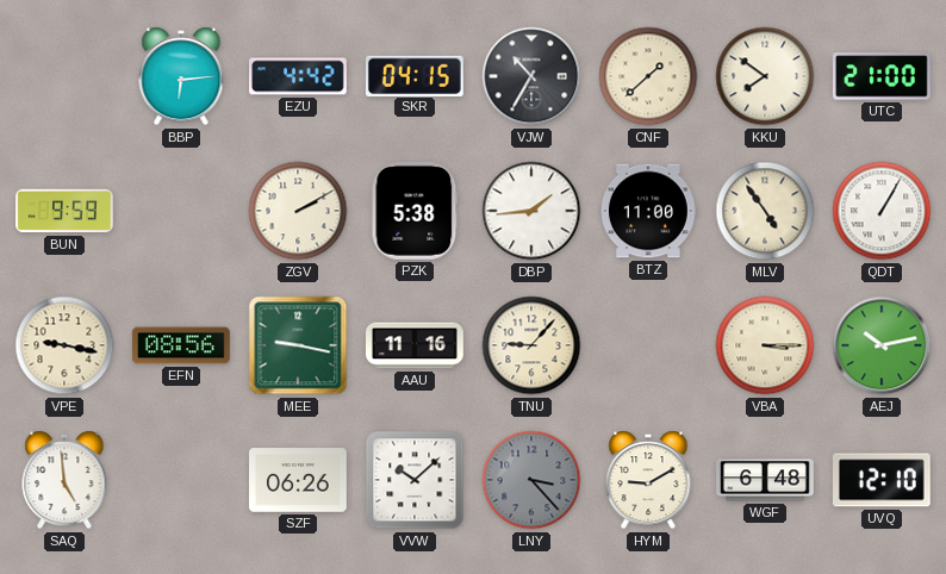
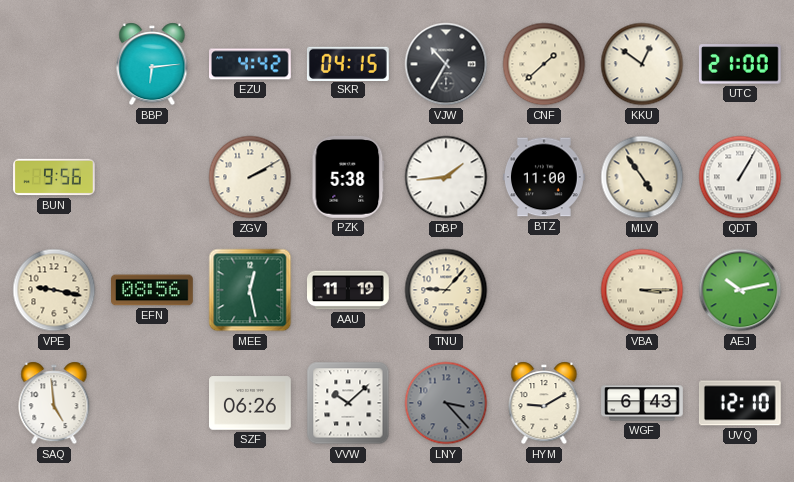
KKU: 7:51 -> 12:51 (642, 64)
BUN: 9:59 -> 9:56 (55, 177)
MEE: 9:17 -> 12:28 (250, 290)
AAU: 11:16 -> 11:19 (349, 290)
WGF: 6:48 -> 6:43 (642, 403)
